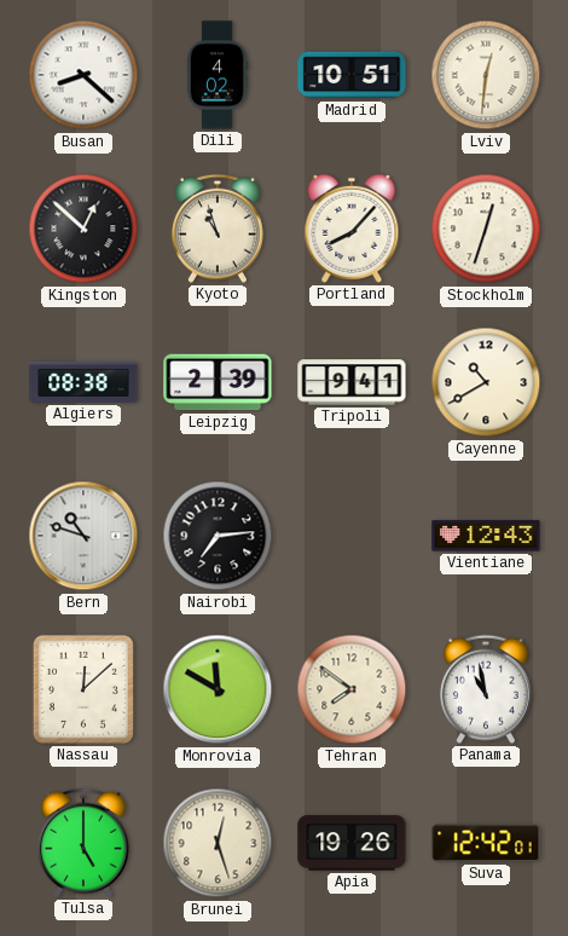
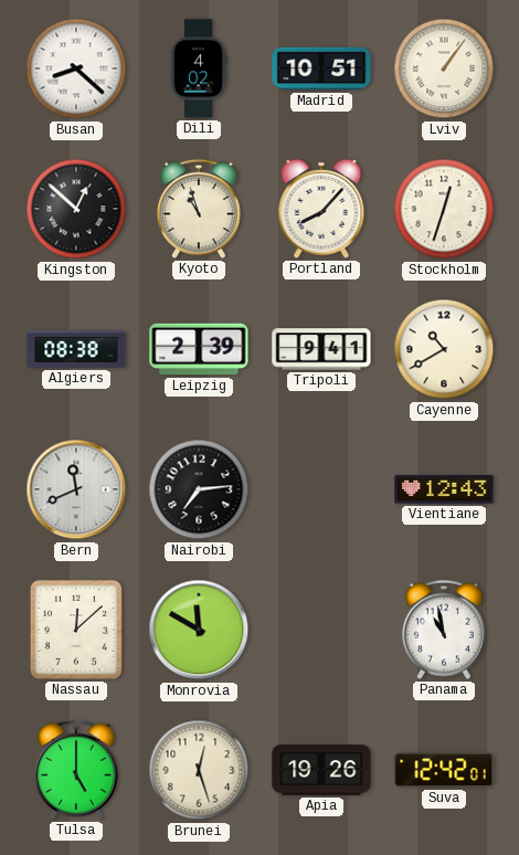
Lviv: 12:31 -> 1:06 (444, 68)
Bern: 10:48 -> 11:41 (76, 489)
Tehran: 7:51 -> none (352, 689)
